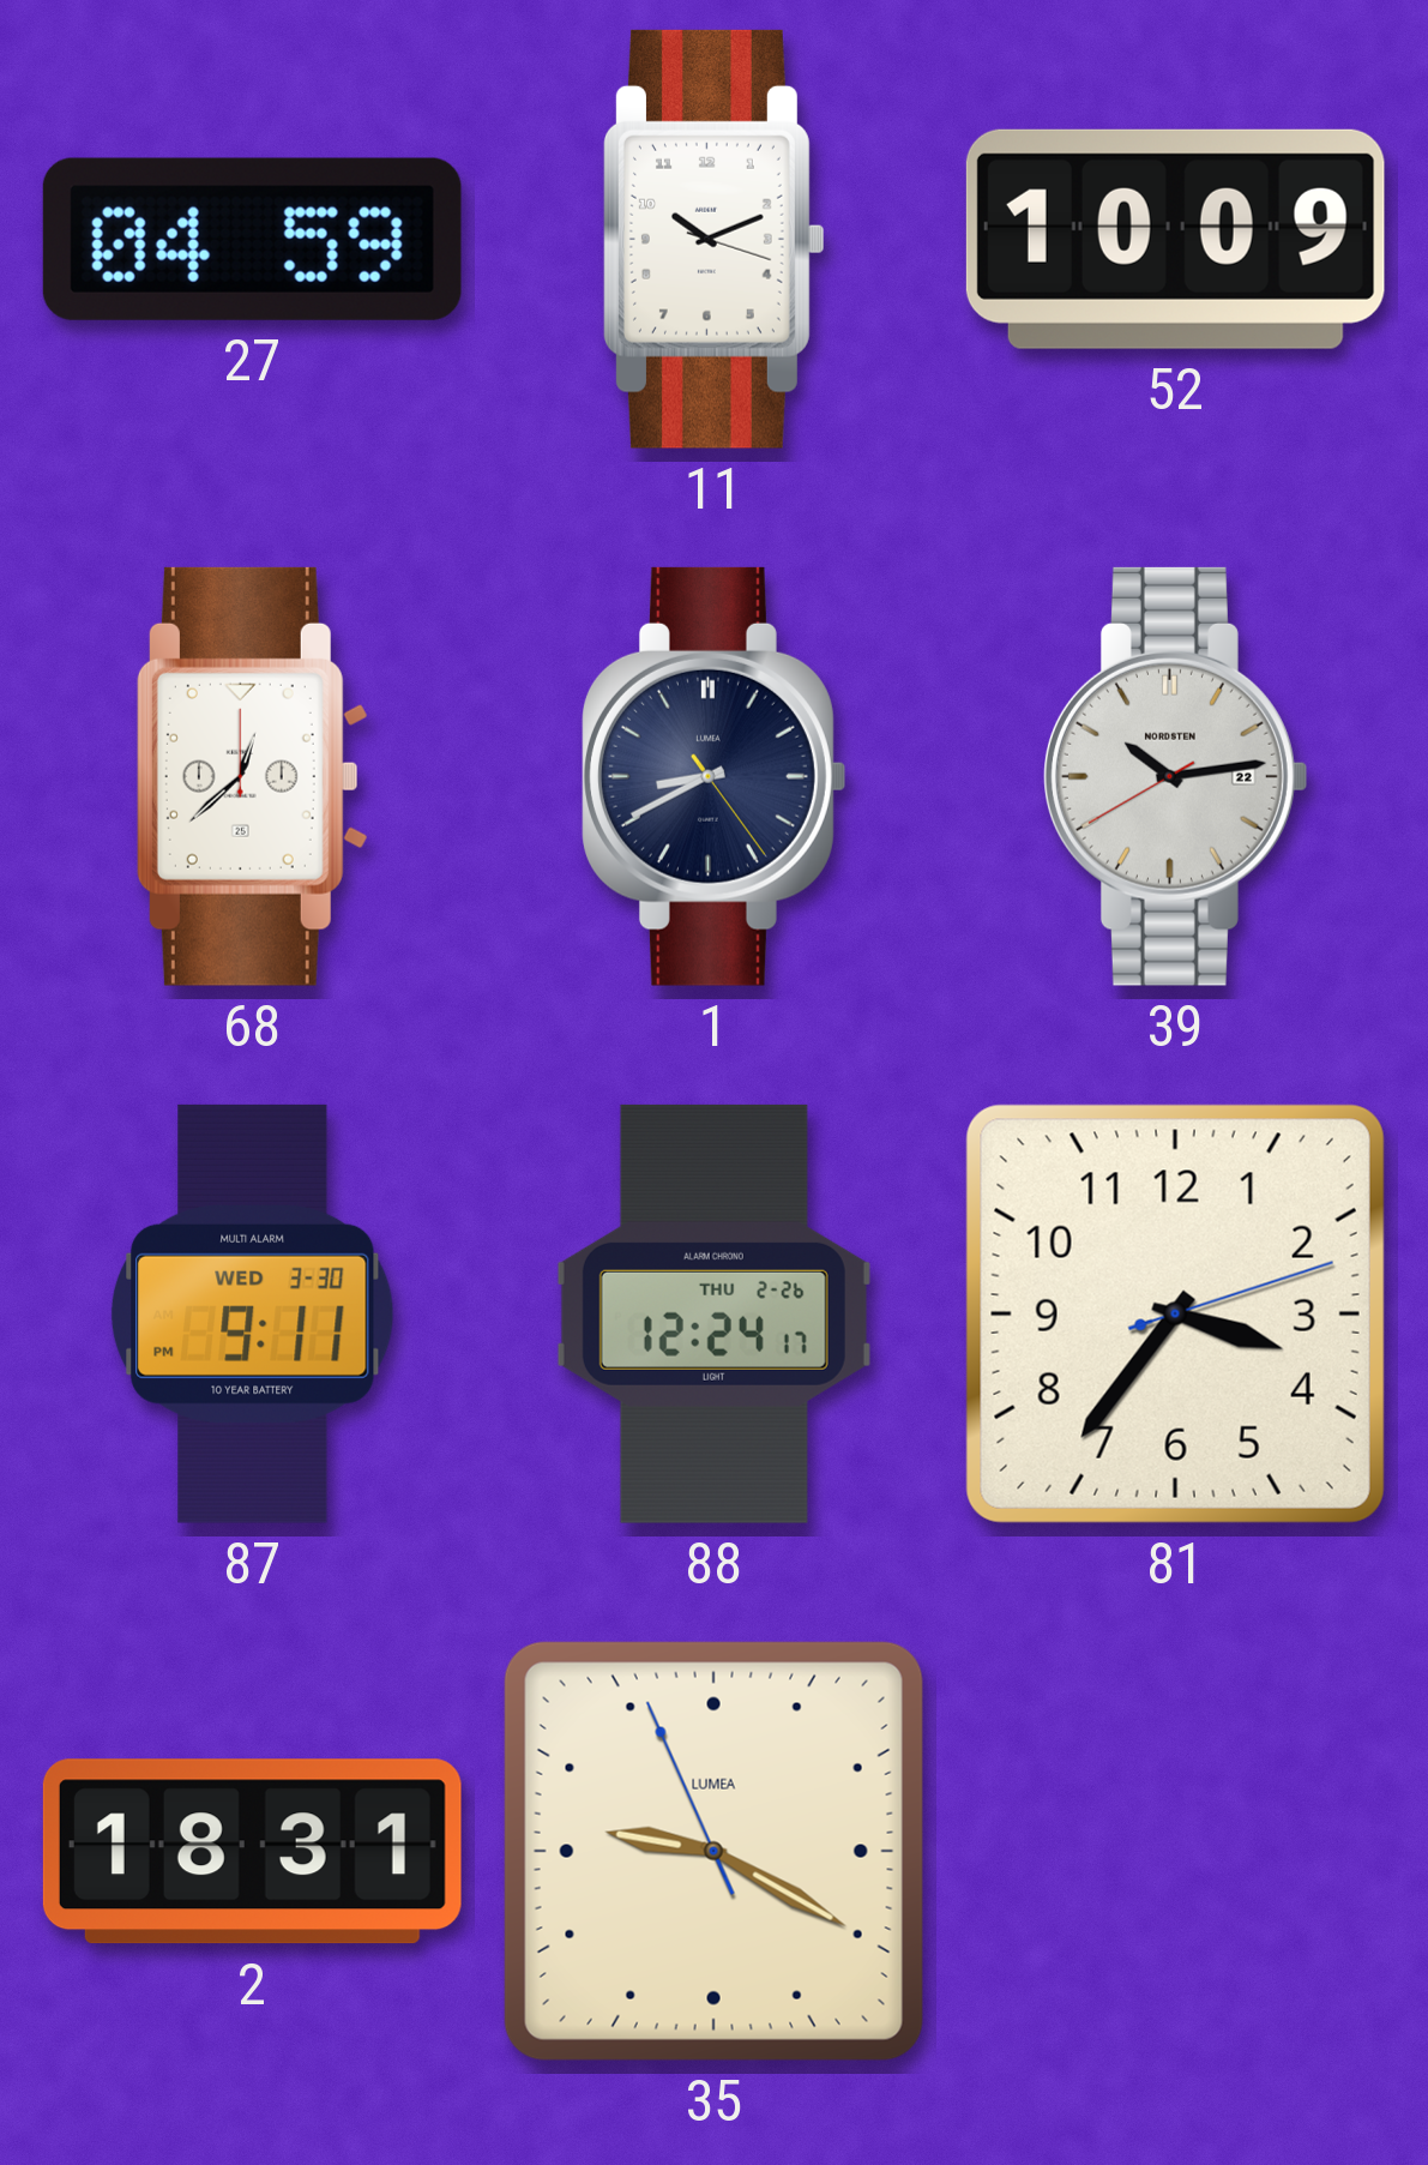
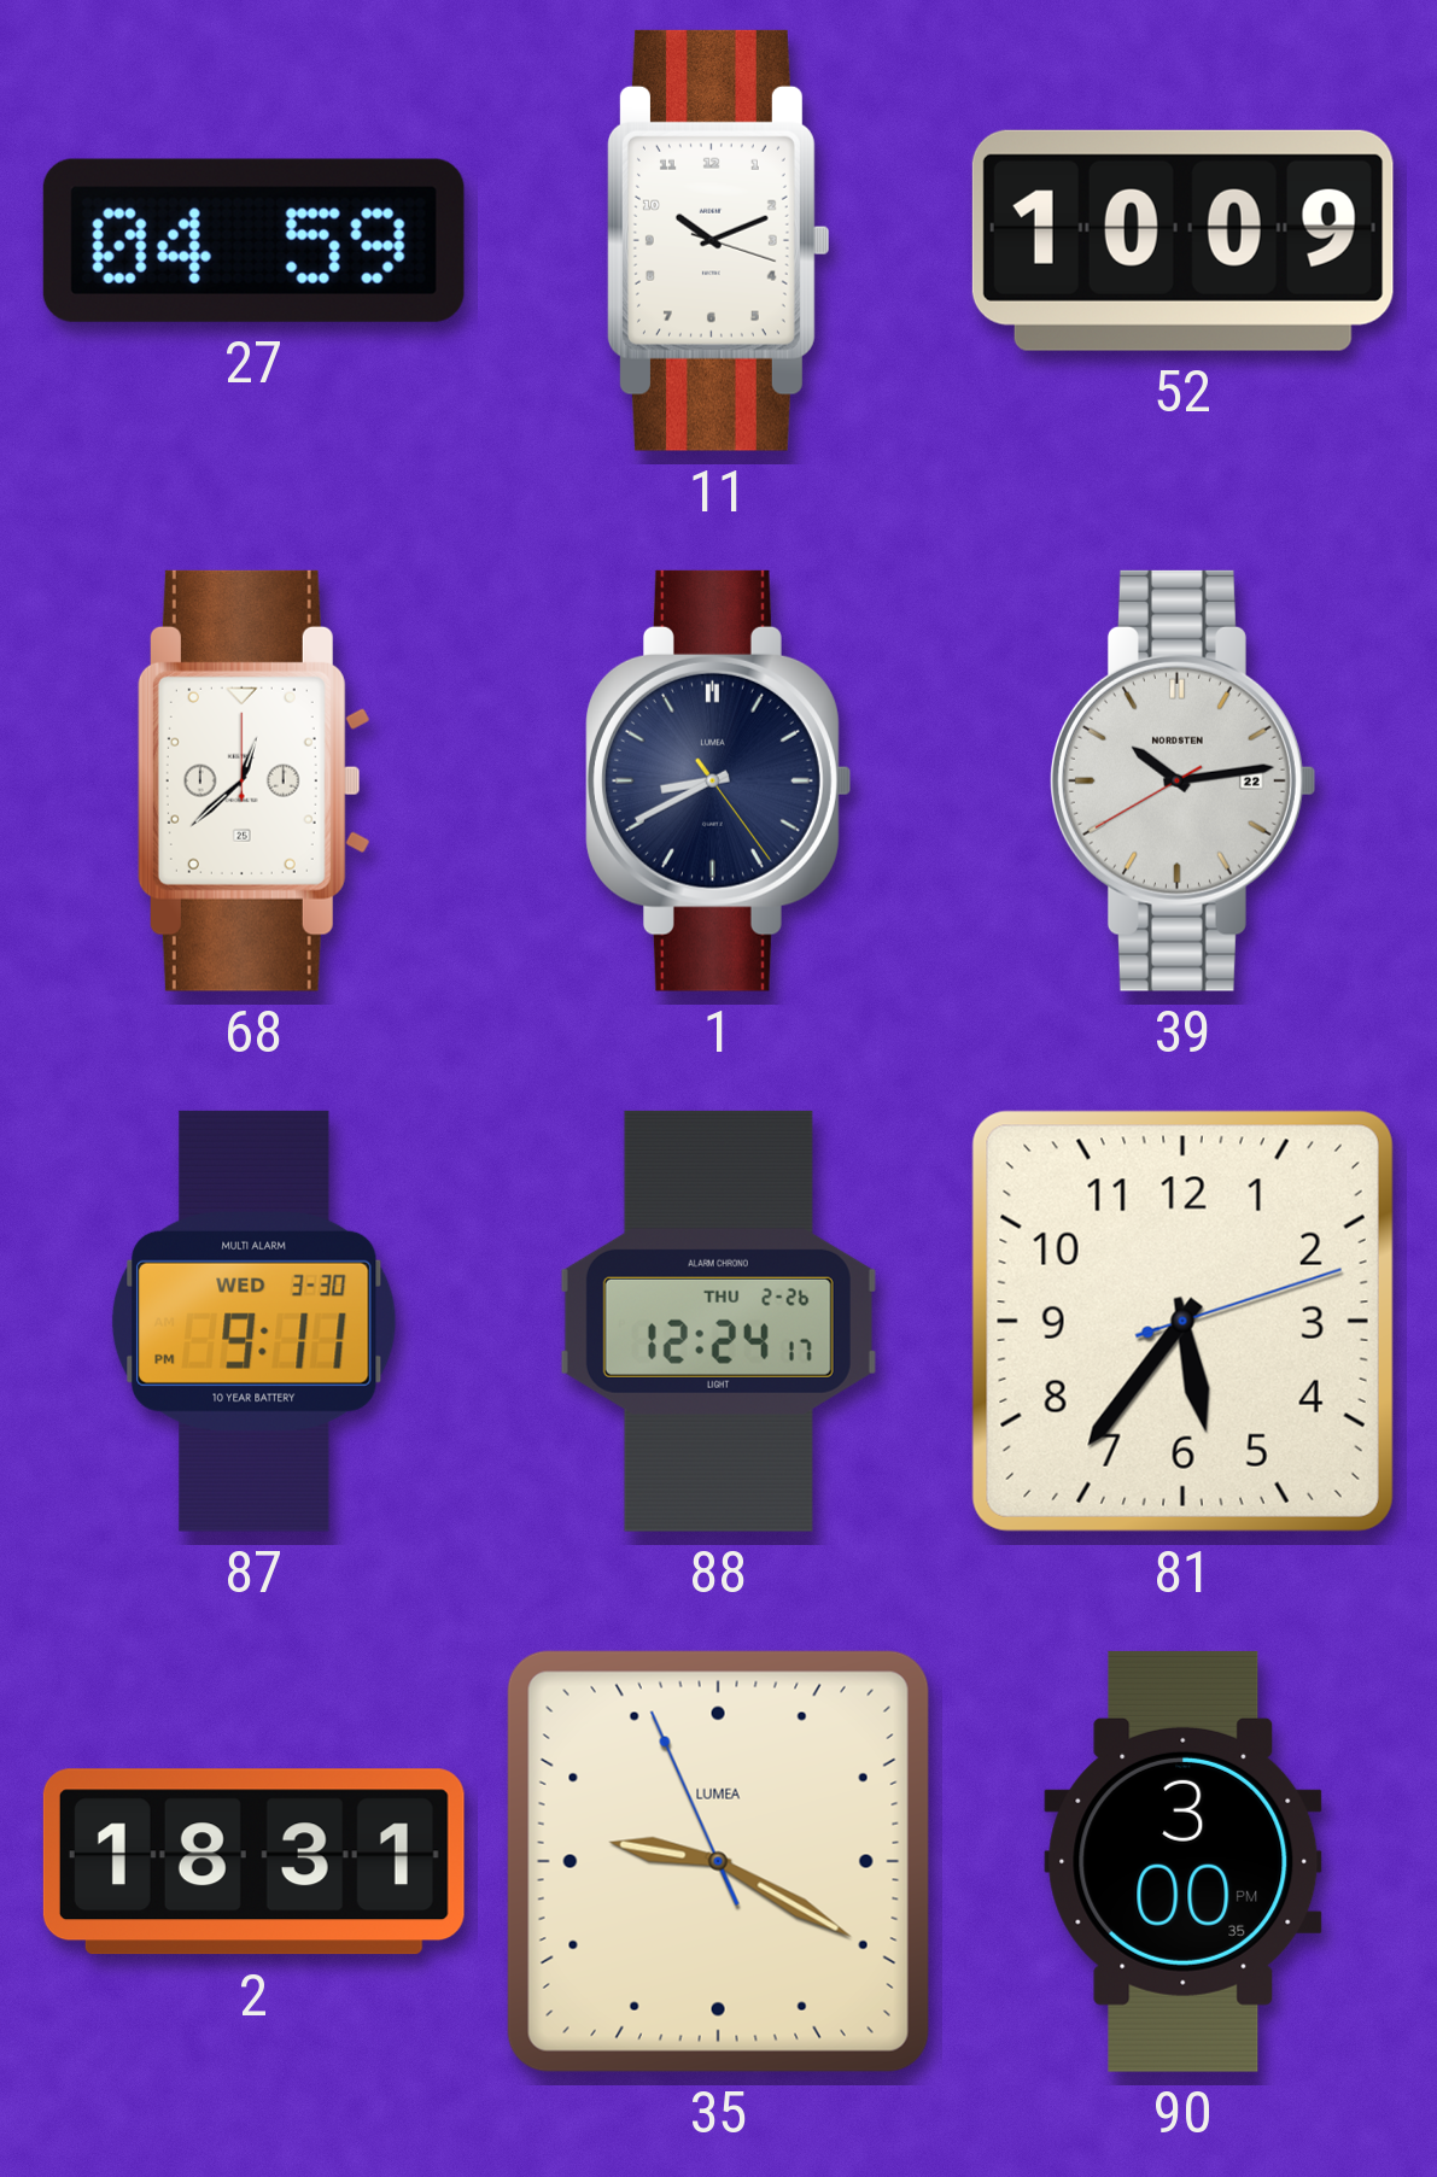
81: 3:36 -> 5:36 (1182, 1321)
90: none -> 3:00 (1184, 1861)
